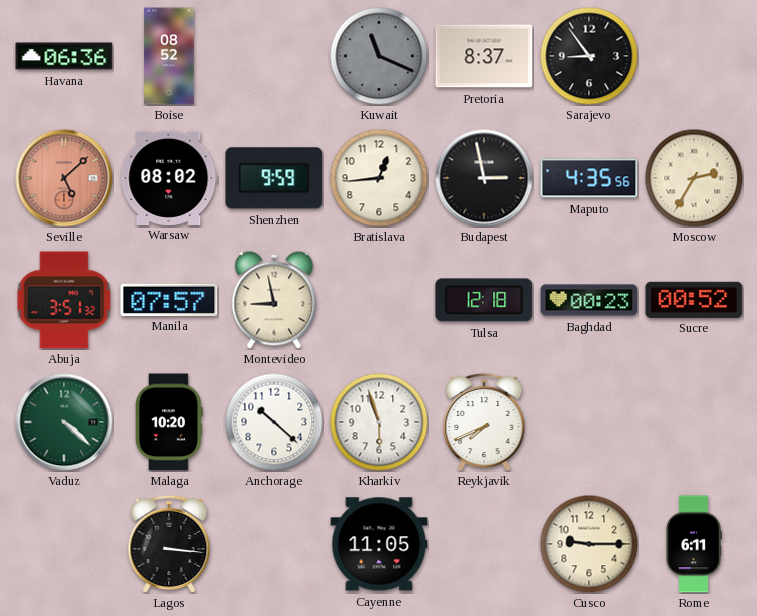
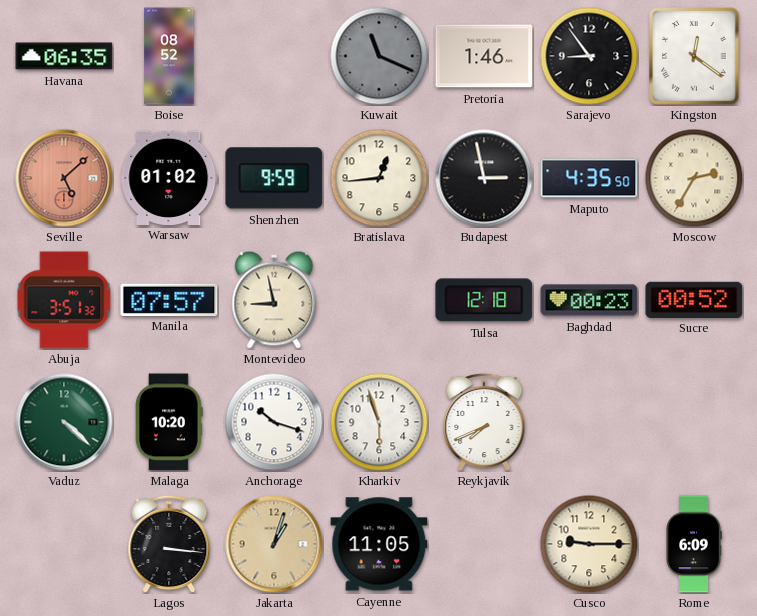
Havana: 06:36 -> 06:35 (64, 56)
Pretoria: 8:37 -> 1:46 (484, 56)
Kingston: none -> 12:21 (694, 56)
Warsaw: 08:02 -> 01:02 (169, 177)
Maputo: 4:35:56 -> 4:35:50 (589, 178)
Anchorage: 10:22 -> 10:18 (274, 422)
Jakarta: none -> 1:03 (274, 544)
Rome: 6:11 -> 6:09 (694, 544)
